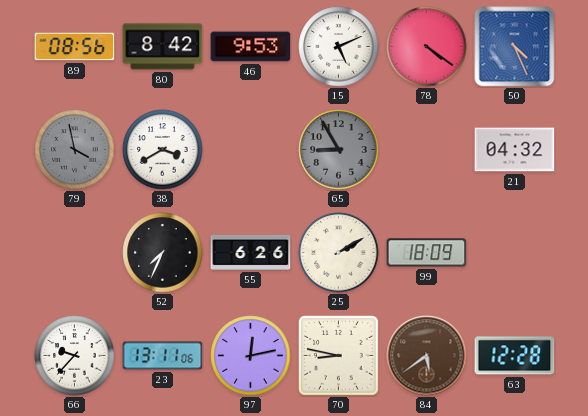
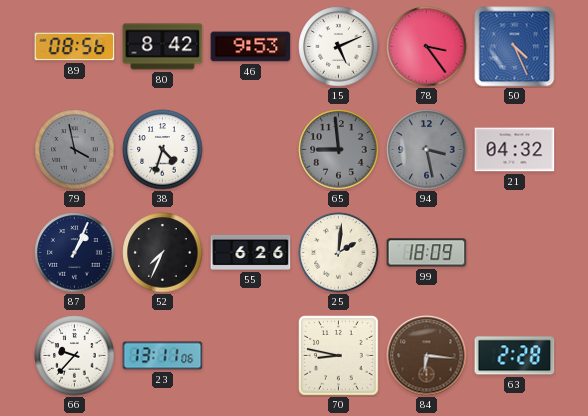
78: 4:21 -> 3:24 (427, 47)
38: 3:40 -> 4:33 (163, 150)
65: 8:55 -> 8:59 (339, 150)
94: none -> 3:28 (427, 150)
87: none -> 1:04 (75, 253)
25: 2:10 -> 2:01 (339, 253)
97: 12:13 -> none (251, 356)
84: 5:39 -> 6:16 (427, 356)
63: 12:28 -> 2:28 (515, 356)
